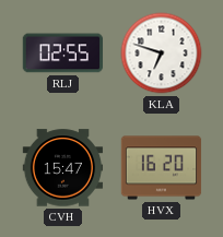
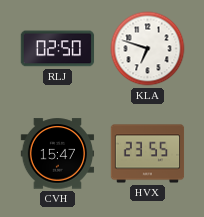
RLJ: 02:55 -> 02:50 (58, 49)
HVX: 16:20 -> 23:55 (148, 154)
